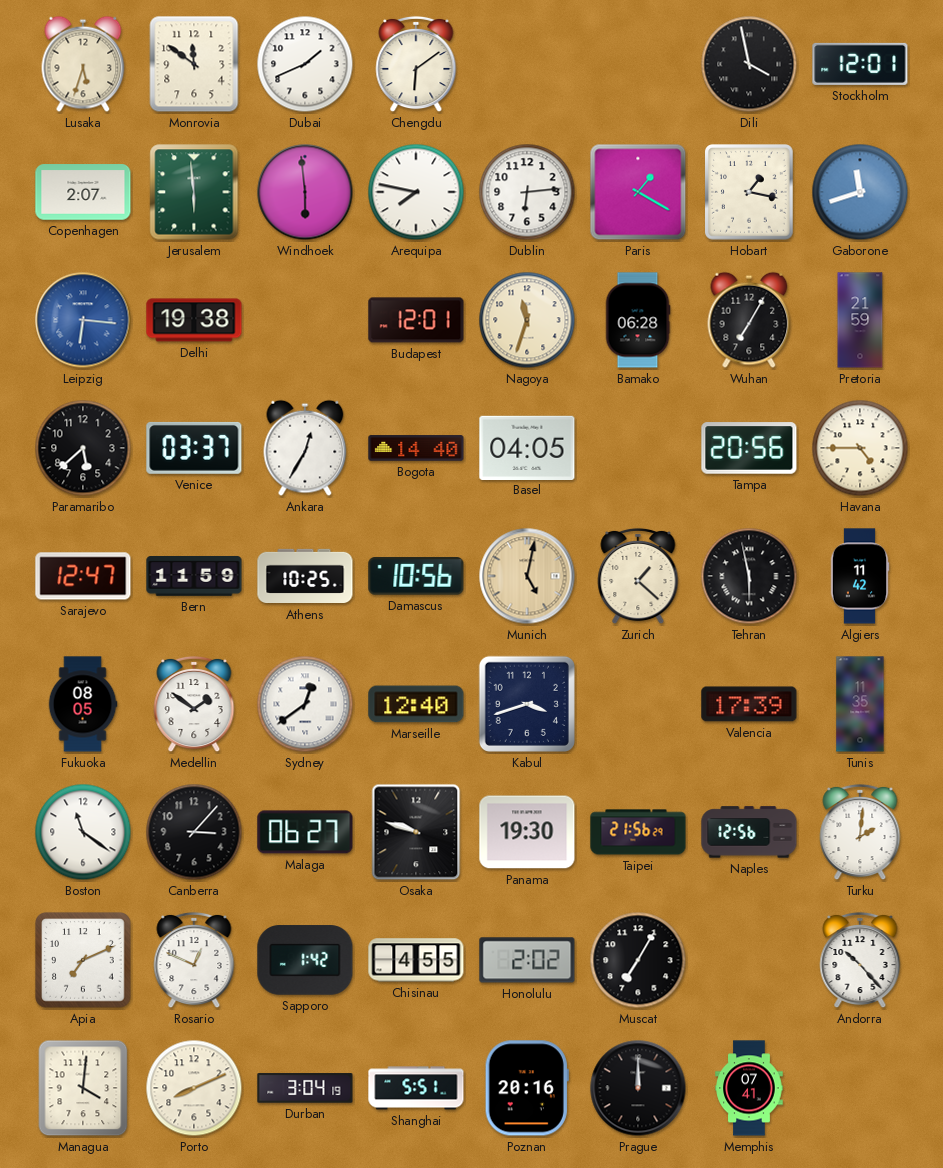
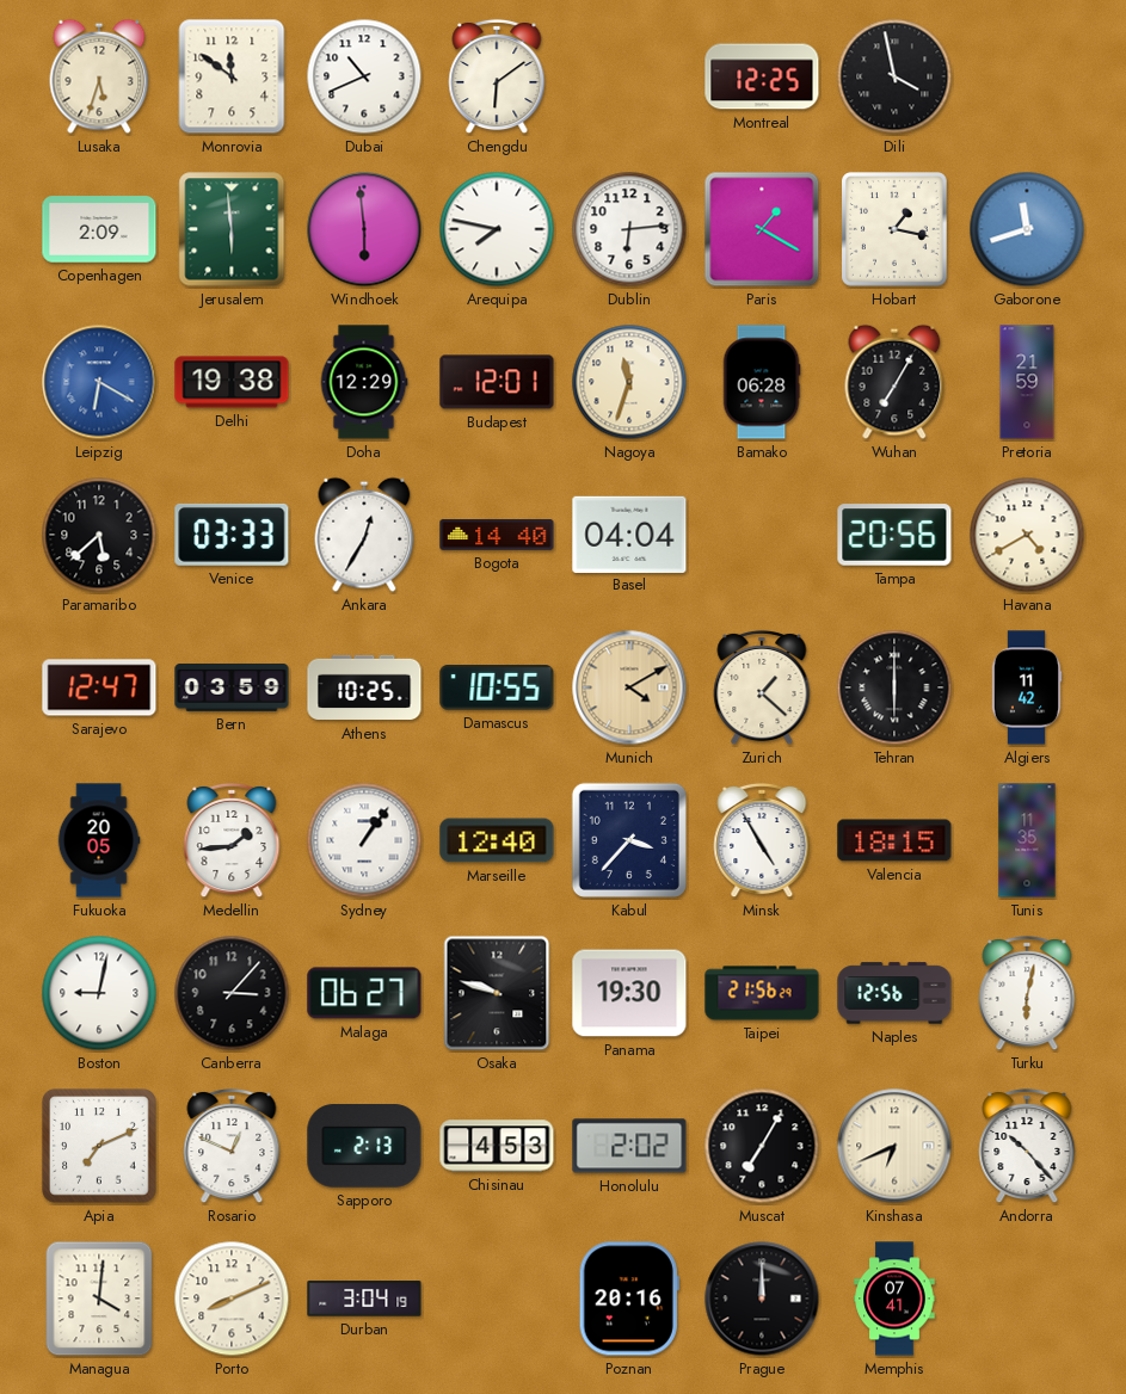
Dubai: 1:41 -> 10:41 (364, 76)
Montreal: none -> 12:25 (762, 76)
Stockholm: 12:01 -> none (860, 64)
Copenhagen: 2:07 -> 2:09 (99, 229)
Leipzig: 6:16 -> 6:20 (99, 382)
Doha: none -> 12:29 (364, 382)
Venice: 03:37 -> 03:33 (232, 535)
Basel: 04:05 -> 04:04 (629, 533)
Havana: 4:45 -> 4:40 (1027, 535)
Bern: 11:59 -> 03:59 (232, 687)
Damascus: 10:56 -> 10:55 (497, 687)
Munich: 5:02 -> 4:10 (629, 687)
Tehran: 5:58 -> 6:00 (894, 687)
Fukuoka: 08:05 -> 20:05 (99, 840)
Medellin: 1:51 -> 1:44 (232, 840)
Sydney: 12:39 -> 1:06 (364, 840)
Kabul: 3:42 -> 3:37 (629, 840)
Minsk: none -> 4:55 (762, 840)
Valencia: 17:39 -> 18:15 (894, 840)
Boston: 11:21 -> 9:02 (99, 993)
Turku: 2:01 -> 6:02 (1027, 993)
Sapporo: 1:42 -> 2:13 (364, 1146)
Chisinau: 4:55 -> 4:53 (497, 1146)
Kinshasa: none -> 6:41 (894, 1146)
Shanghai: 5:51 -> none (416, 1088)
